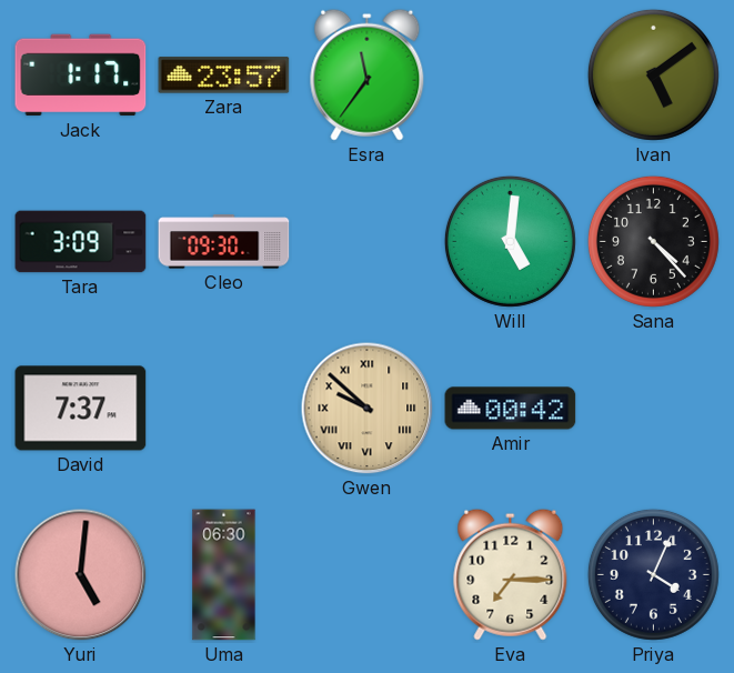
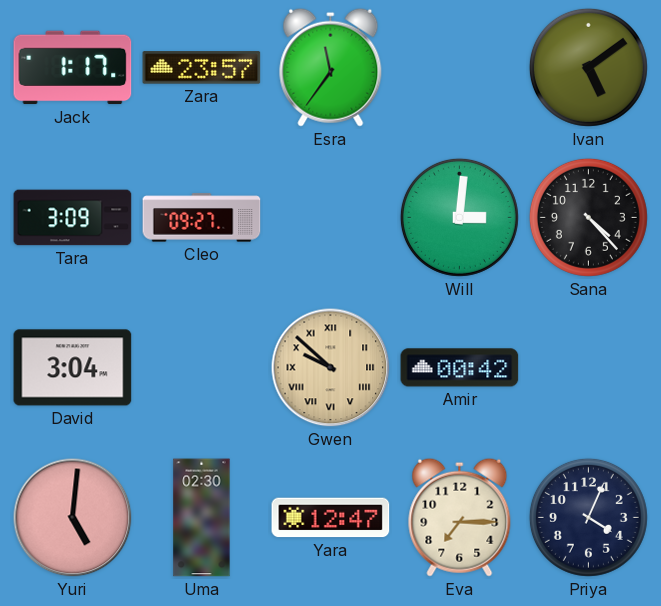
Cleo: 09:30 -> 09:27 (202, 218)
Will: 5:01 -> 3:01 (459, 217)
David: 7:37 -> 3:04 (73, 368)
Uma: 06:30 -> 02:30 (202, 518)
Yara: none -> 12:47 (331, 518)
